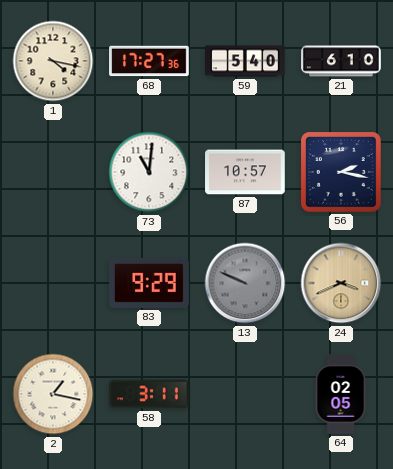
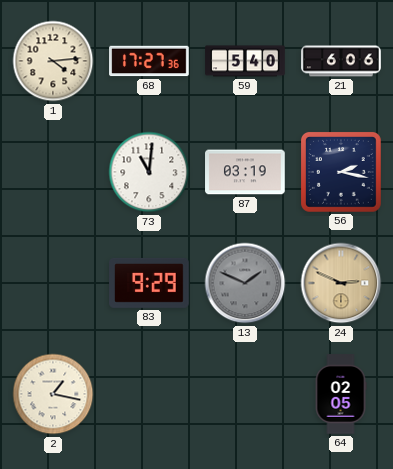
1: 4:17 -> 4:14 (53, 61)
21: 6:10 -> 6:06 (341, 61)
87: 10:57 -> 03:19 (245, 172)
13: 9:49 -> 1:49 (245, 283)
24: 3:41 -> 2:49 (341, 283)
58: 3:11 -> none (149, 394)
